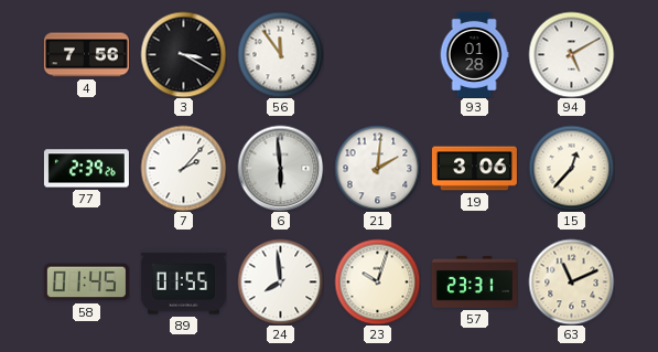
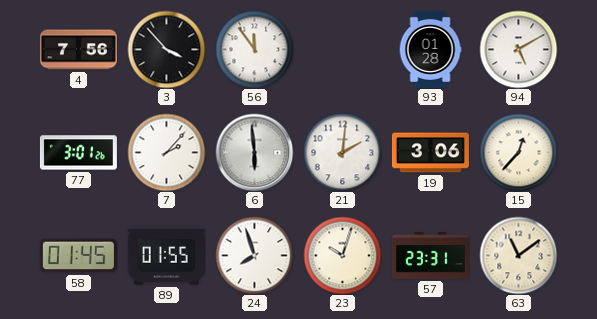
3: 3:20 -> 3:53 (166, 49)
77: 2:39 -> 3:01 (78, 153)
24: 7:59 -> 7:57 (254, 255)
63: 11:11 -> 11:09 (518, 255)
